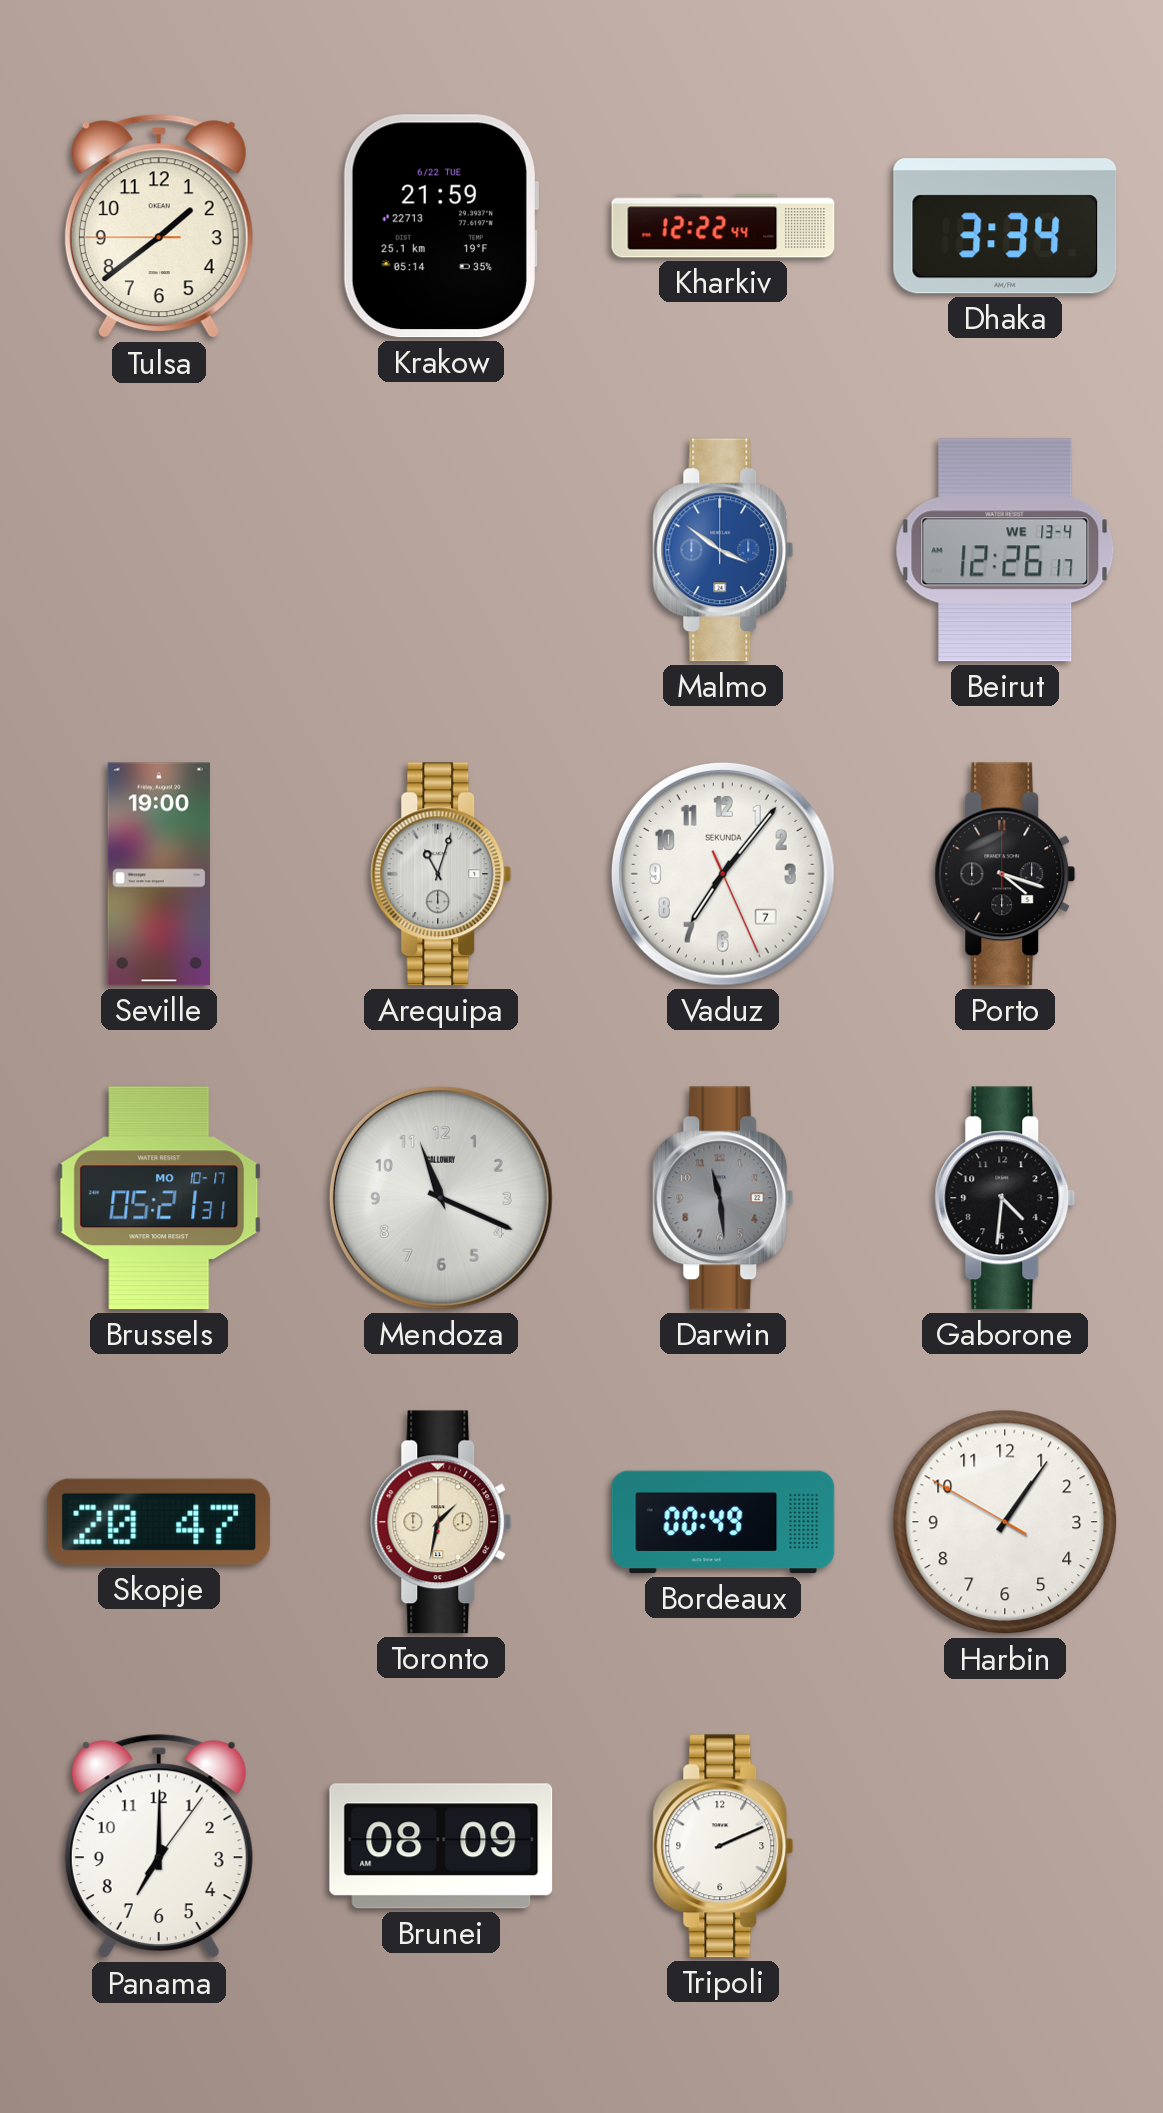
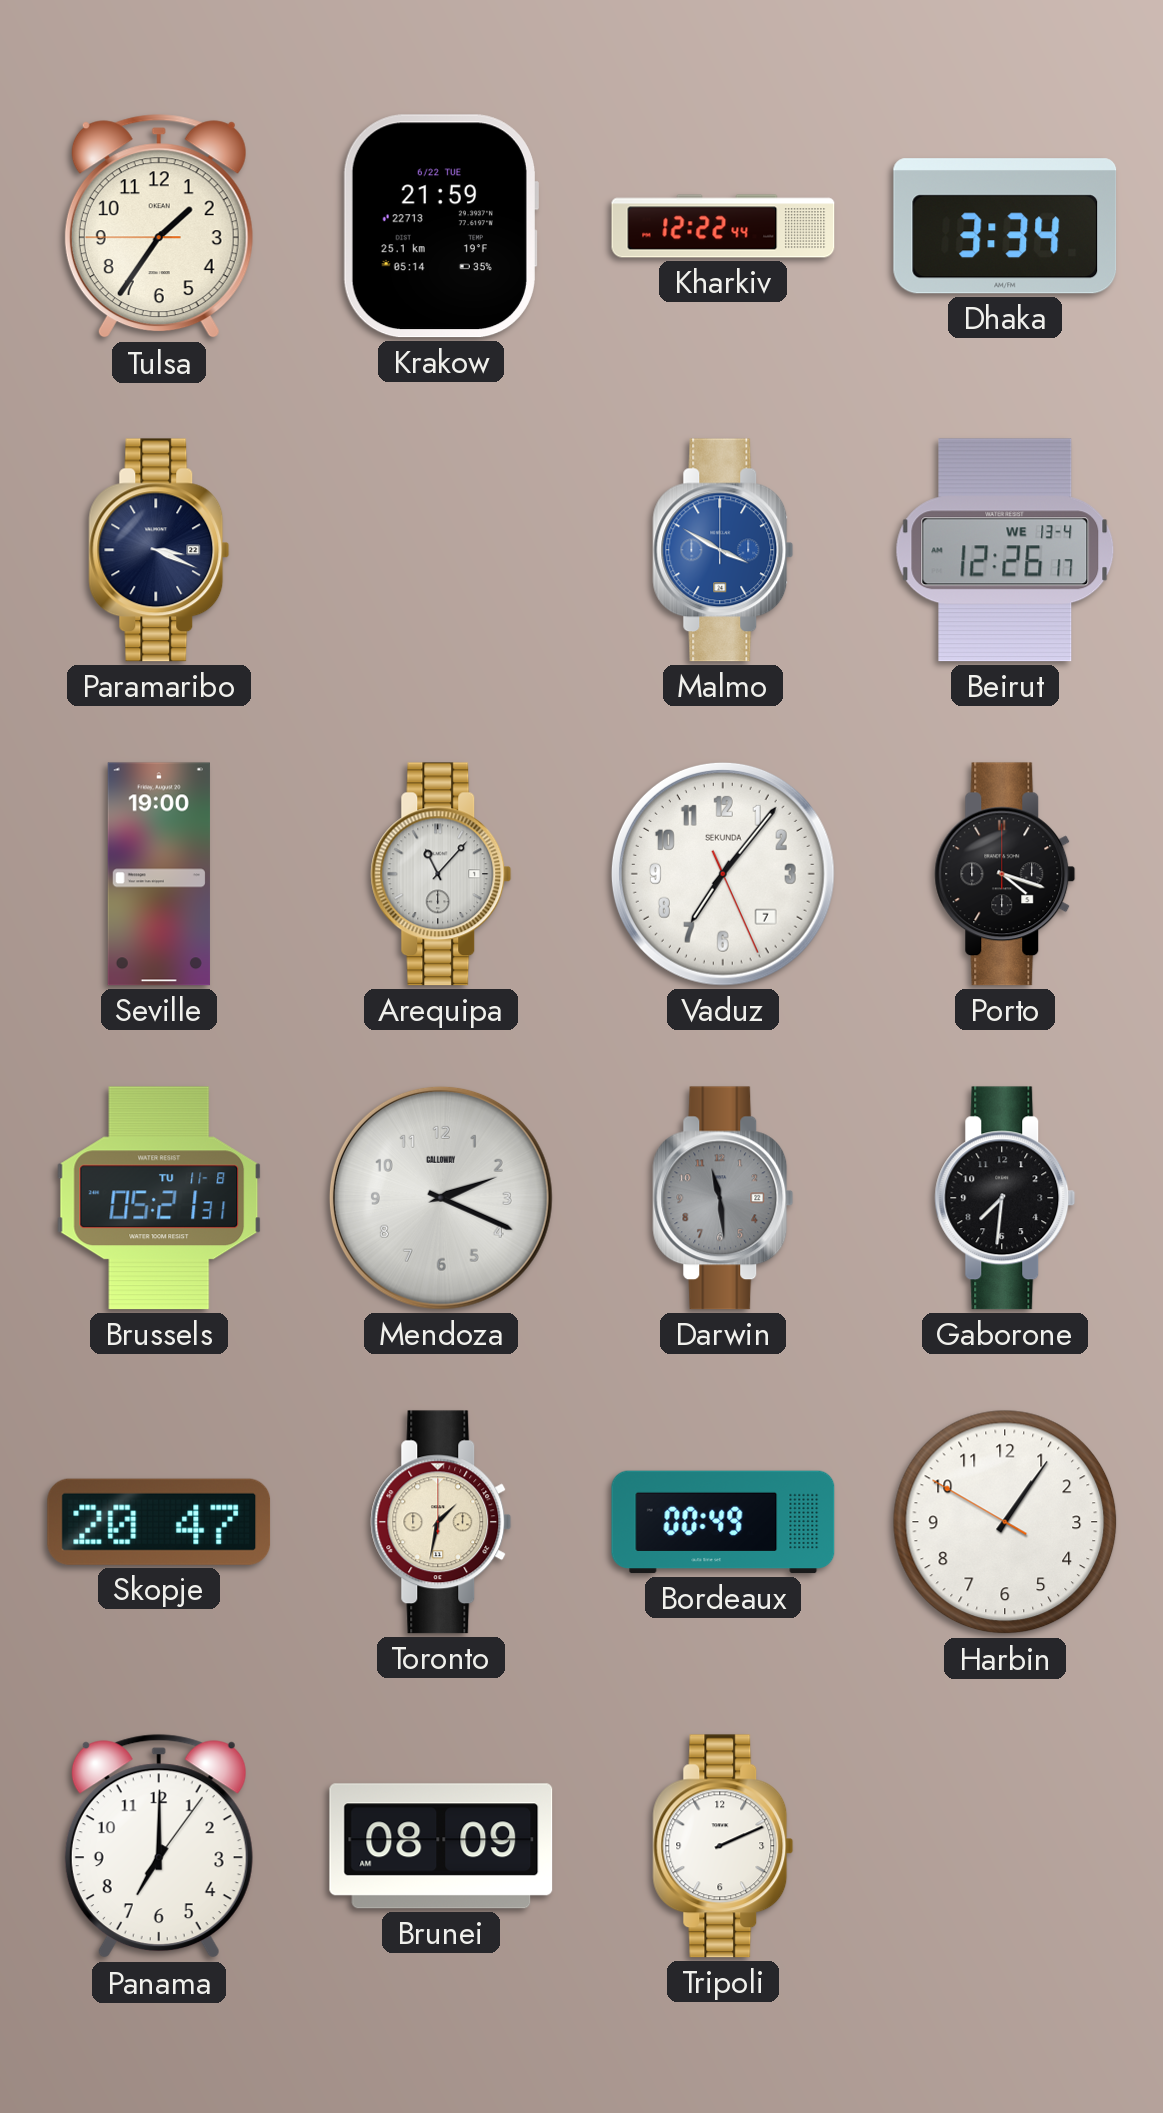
Tulsa: 1:38 -> 1:35 (159, 227)
Paramaribo: none -> 3:19 (159, 550)
Malmo: 3:51 -> 3:50 (723, 550)
Arequipa: 11:03 -> 11:07 (441, 874)
Brussels date: MO 10-17 -> TU 11-8 (159, 1198)
Mendoza: 11:19 -> 2:19 (441, 1198)
Gaborone: 4:31 -> 7:31 (1005, 1198)
